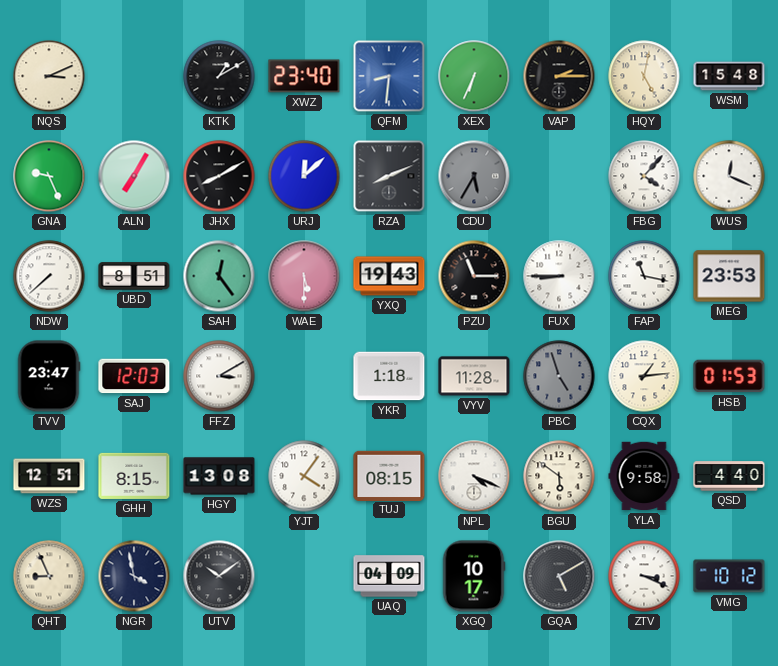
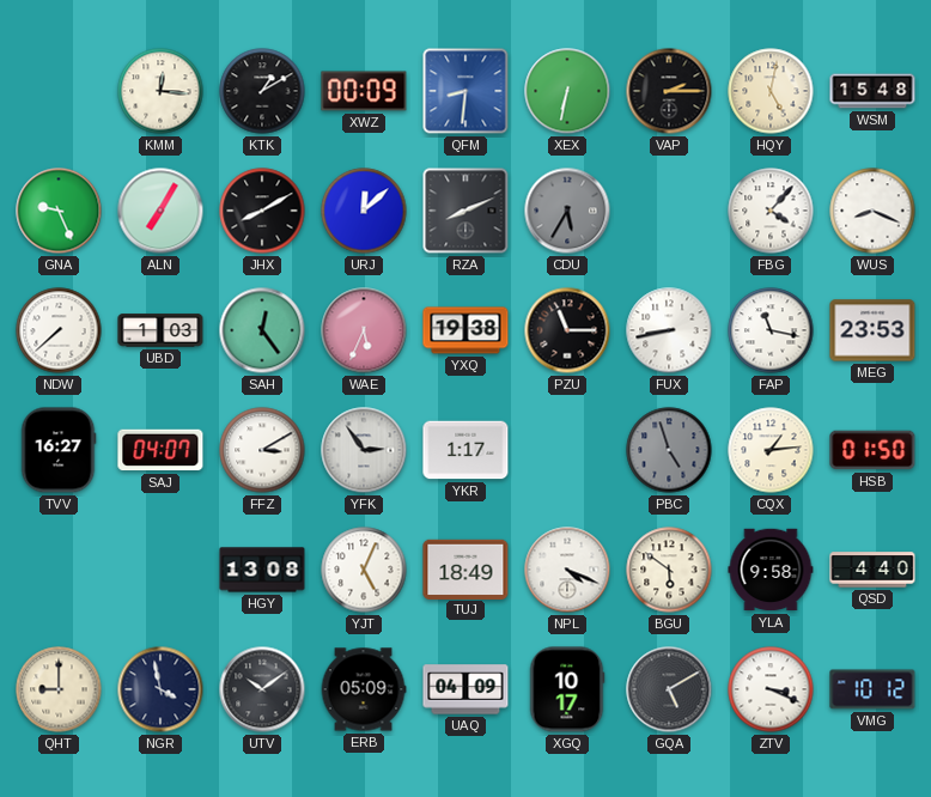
NQS: 3:11 -> none (49, 76)
KMM: none -> 12:16 (160, 91)
XWZ: 23:40 -> 00:09 (364, 91)
XEX: 6:34 -> 6:32 (567, 91)
WUS: 12:19 -> 8:19 (872, 211)
UBD: 8:51 -> 1:03 (160, 330)
WAE: 5:30 -> 5:34 (364, 330)
YXQ: 19:43 -> 19:38 (465, 330)
FUX: 8:45 -> 8:43 (669, 330)
TVV: 23:47 -> 16:27 (59, 450)
SAJ: 12:03 -> 04:07 (160, 450)
YFK: none -> 2:54 (364, 450)
YKR: 1:18 -> 1:17 (465, 450)
VYV: 11:28 -> none (474, 376)
HSB: 01:53 -> 01:50 (872, 450)
WZS: 12:51 -> none (49, 476)
GHH: 8:15 -> none (134, 476)
YJT: 4:06 -> 5:04 (364, 570)
TUJ: 08:15 -> 18:49 (465, 568)
QHT: 8:56 -> 9:00 (59, 689)
ERB: none -> 05:09 (364, 689)
